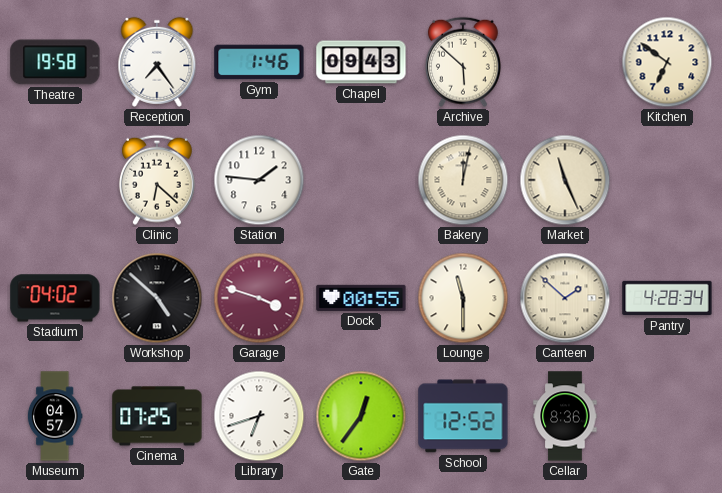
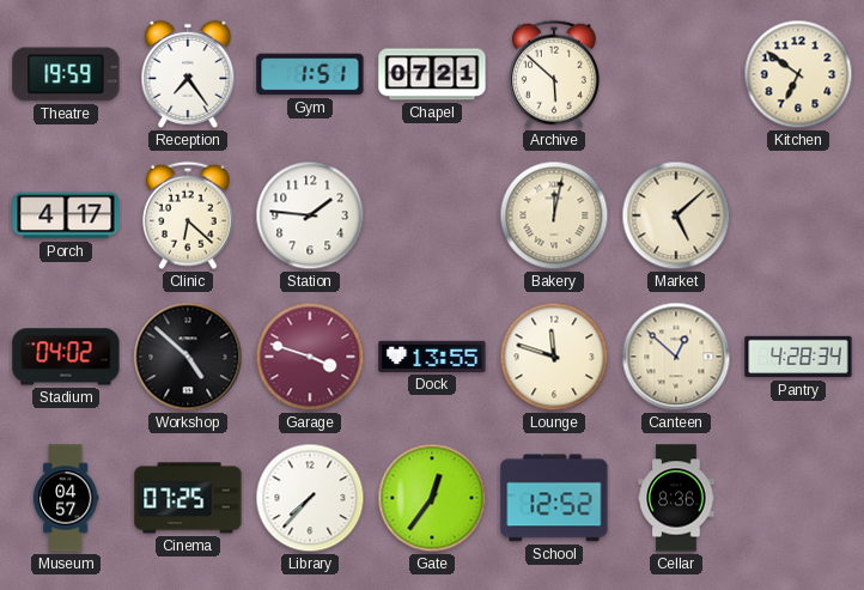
Theatre: 19:58 -> 19:59 (66, 74)
Gym: 1:46 -> 1:51 (310, 74)
Chapel: 09:43 -> 07:21 (432, 74)
Porch: none -> 4:17 (66, 215)
Market: 11:26 -> 5:08 (676, 215)
Dock: 00:55 -> 13:55 (432, 357)
Lounge: 11:30 -> 11:48 (554, 357)
Canteen: 1:52 -> 12:52 (676, 357)
Library: 6:42 -> 7:37 (310, 498)
